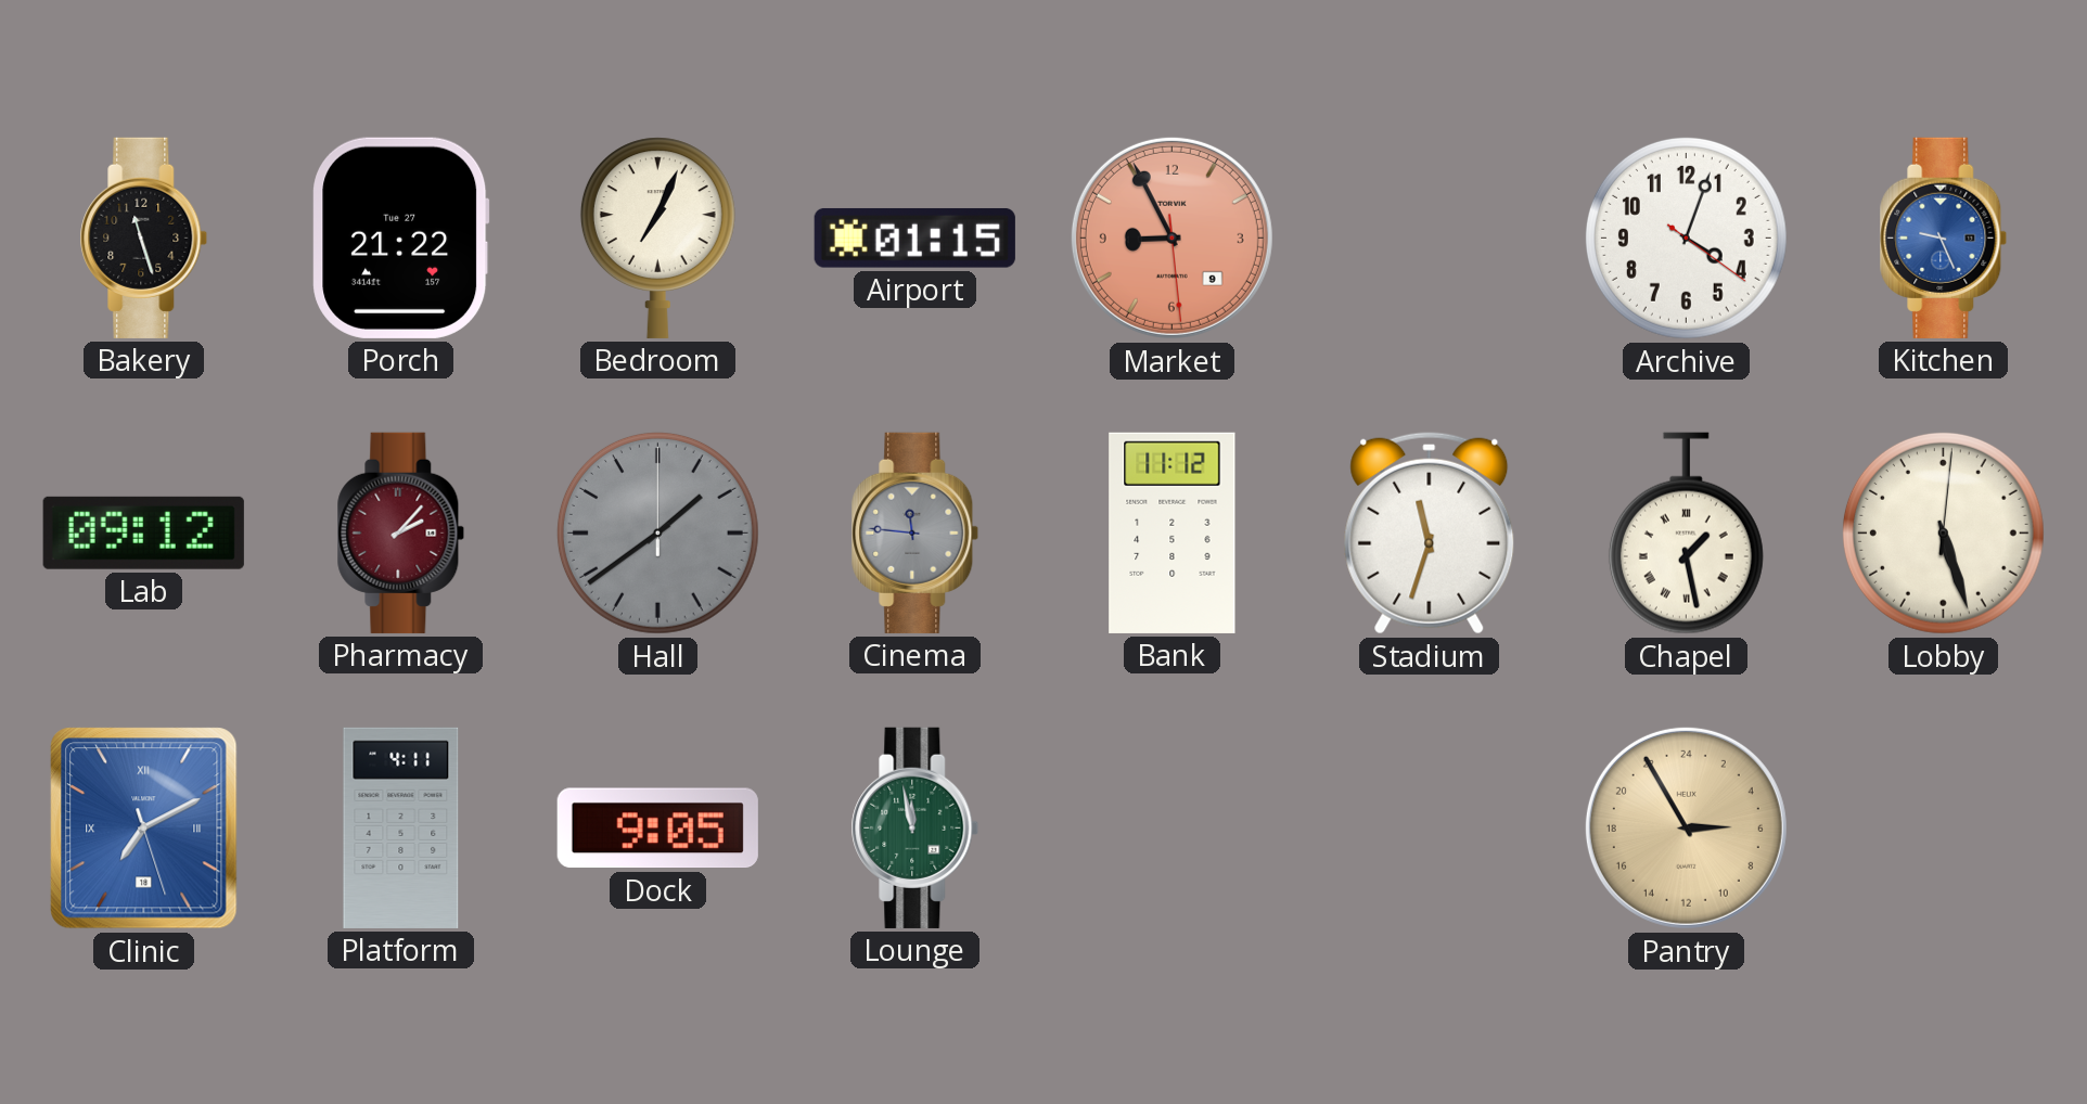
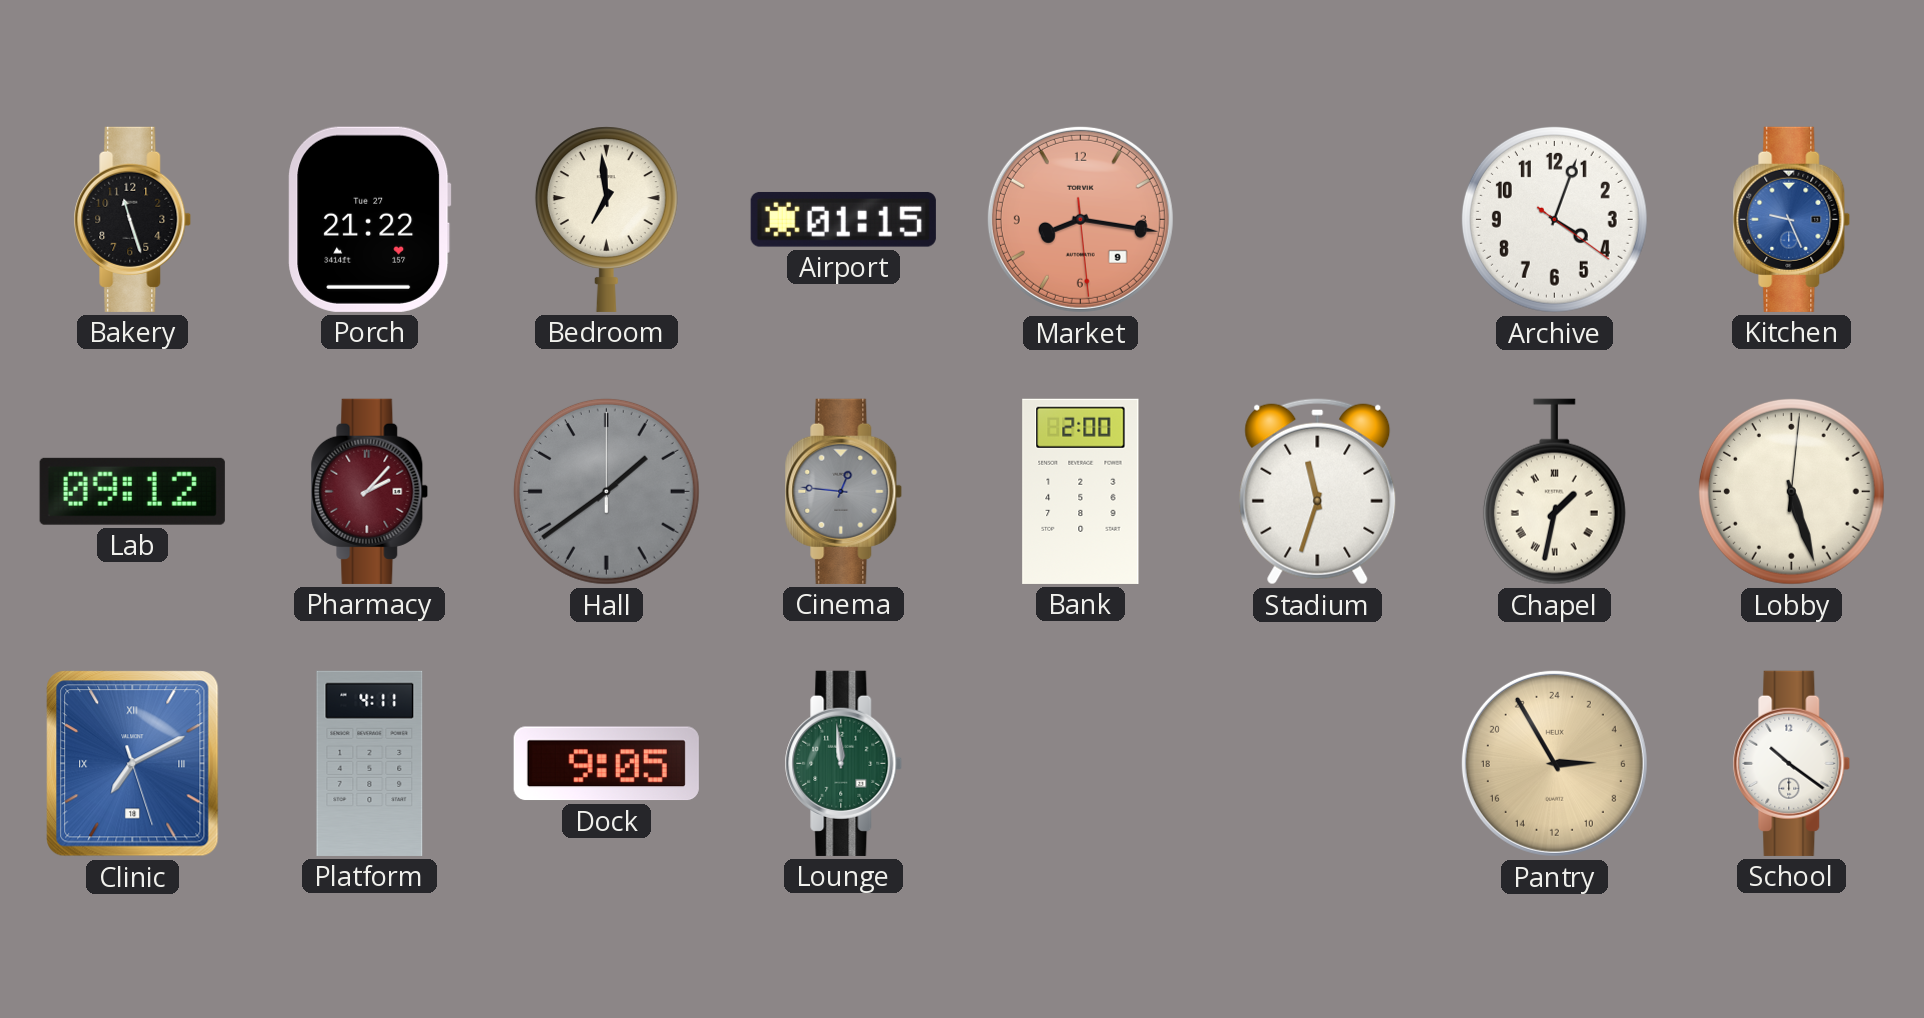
Bedroom: 7:04 -> 6:59 (606, 219)
Market: 8:55 -> 8:16 (1080, 219)
Cinema: 11:46 -> 12:46 (844, 491)
Bank: 11:12 -> 2:00 (1081, 491)
Chapel: 1:28 -> 1:32 (1554, 492)
Lounge: 11:58 -> 11:59 (844, 763)
School: none -> 10:21 (1792, 763)
